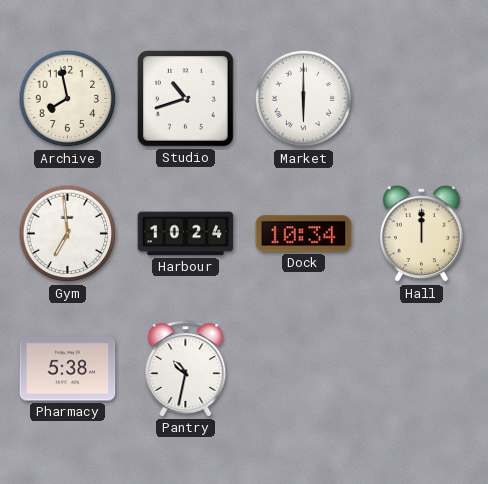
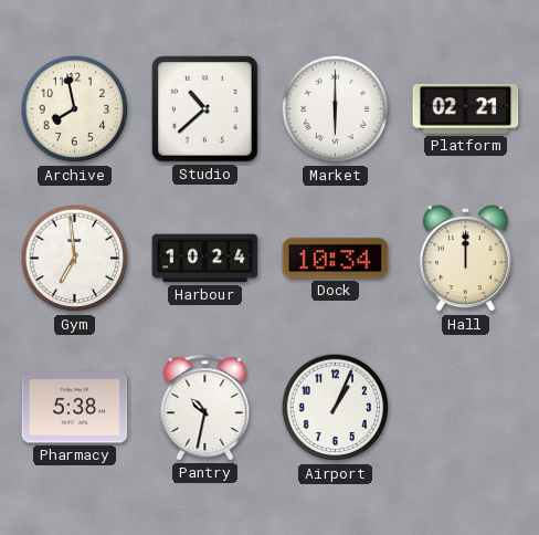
Studio: 10:42 -> 10:38 (205, 109)
Platform: none -> 02:21 (466, 108)
Airport: none -> 1:04 (336, 408)
